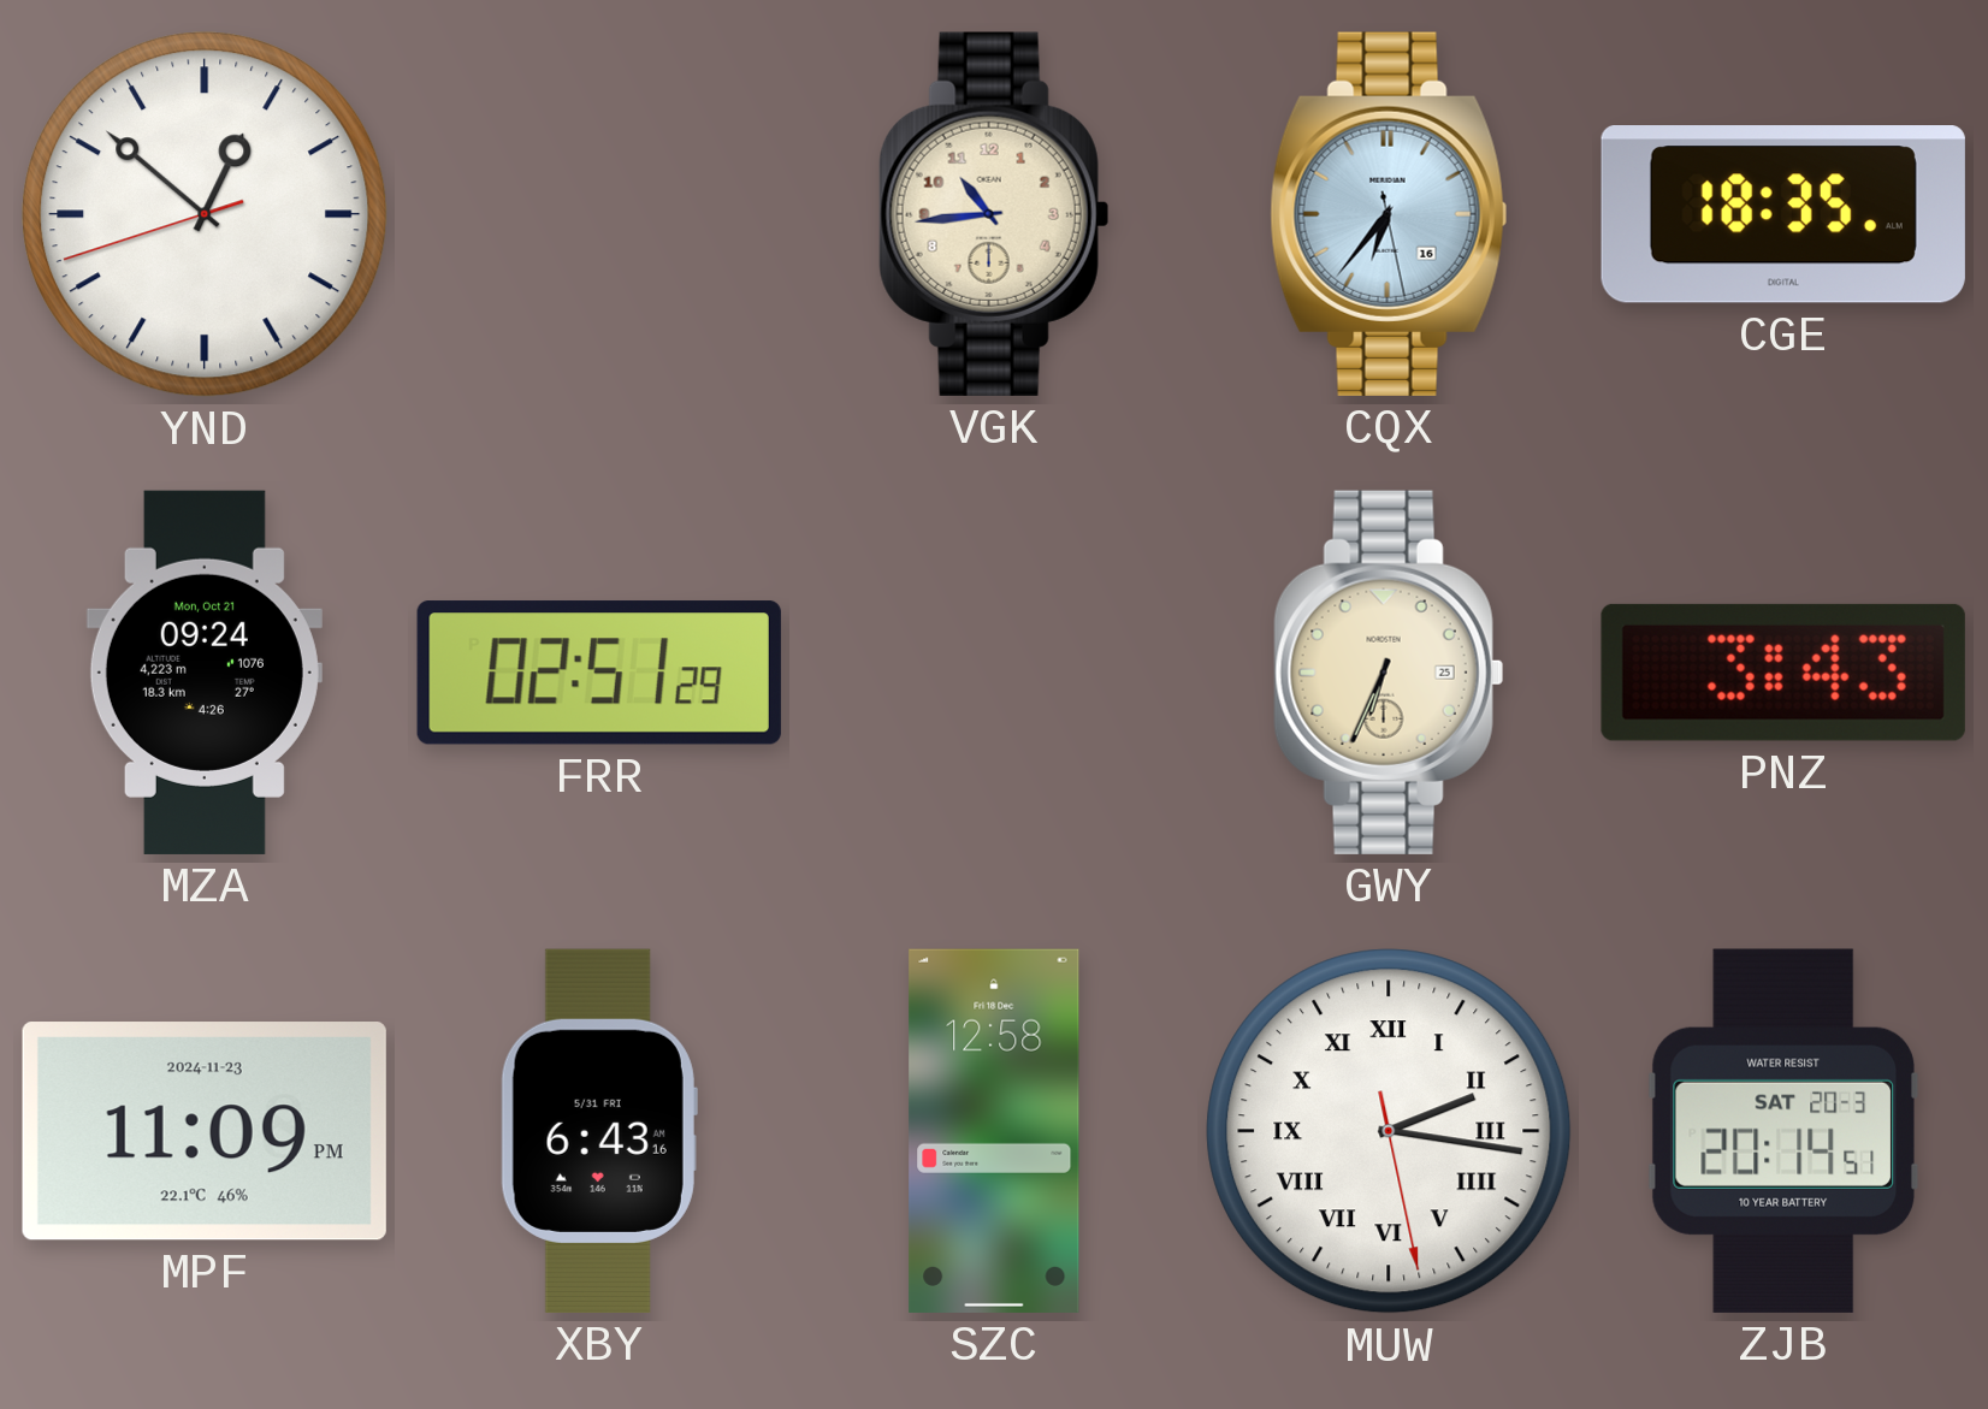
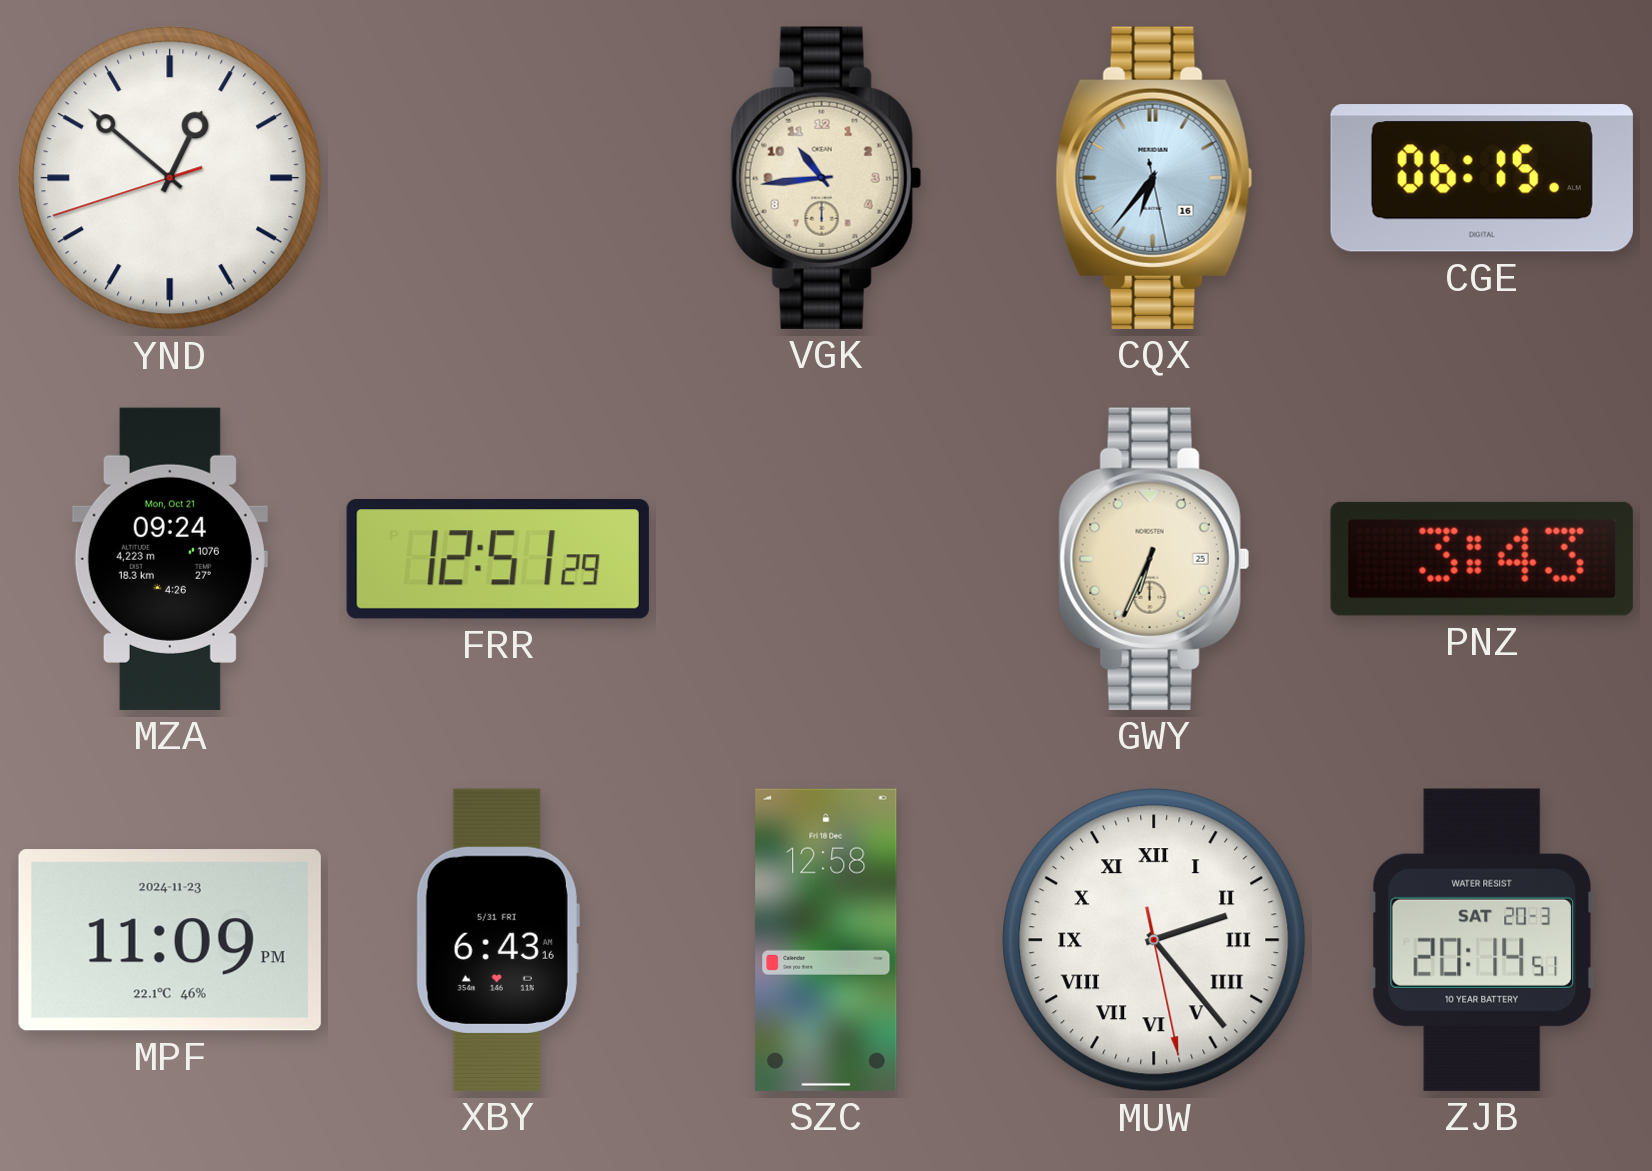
CGE: 18:35 -> 06:15 (1482, 178)
FRR: 02:51 -> 12:51 (498, 559)
MUW: 2:16 -> 2:23 (1154, 940)
